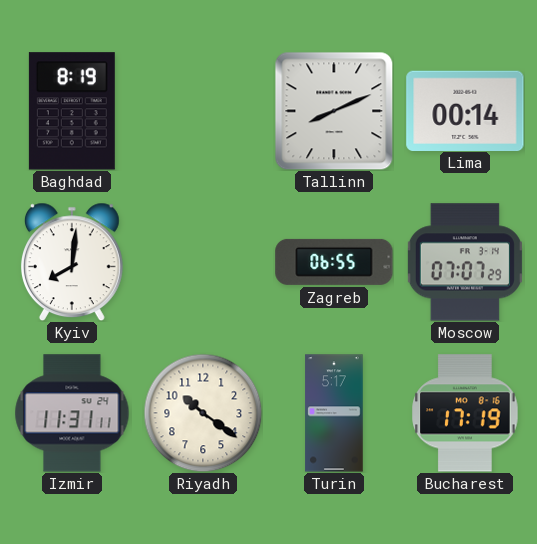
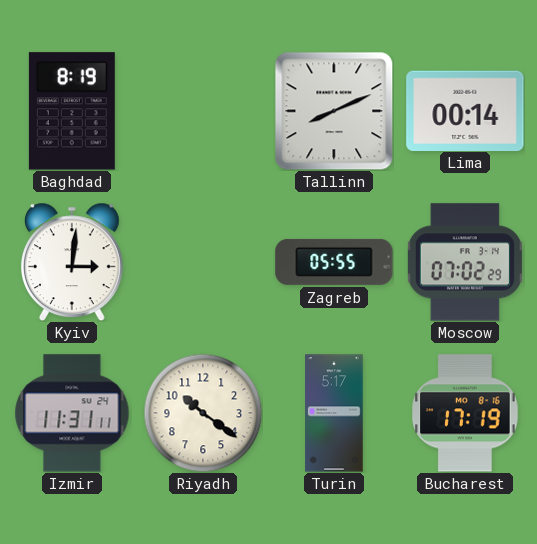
Kyiv: 8:01 -> 3:01 (72, 262)
Zagreb: 06:55 -> 05:55 (334, 262)
Moscow: 07:07 -> 07:02 (465, 262)
